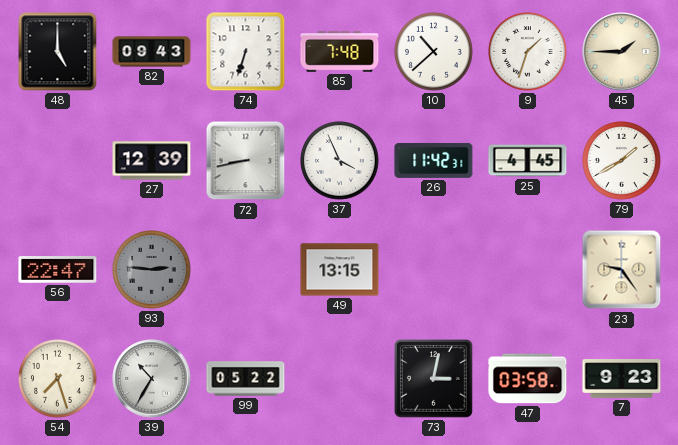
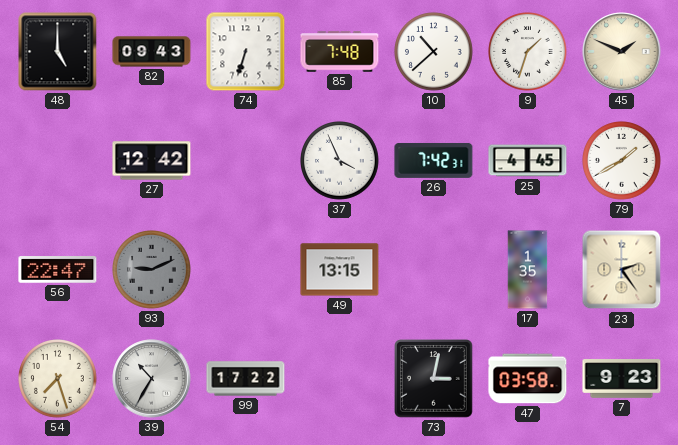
45: 1:45 -> 1:49 (622, 52)
27: 12:39 -> 12:42 (152, 161)
72: 8:43 -> none (246, 161)
26: 11:42 -> 7:42 (434, 160)
93: 2:46 -> 9:11 (152, 270)
17: none -> 1:35 (528, 270)
23: 9:24 -> 2:24 (622, 270)
99: 05:22 -> 17:22 (246, 379)
